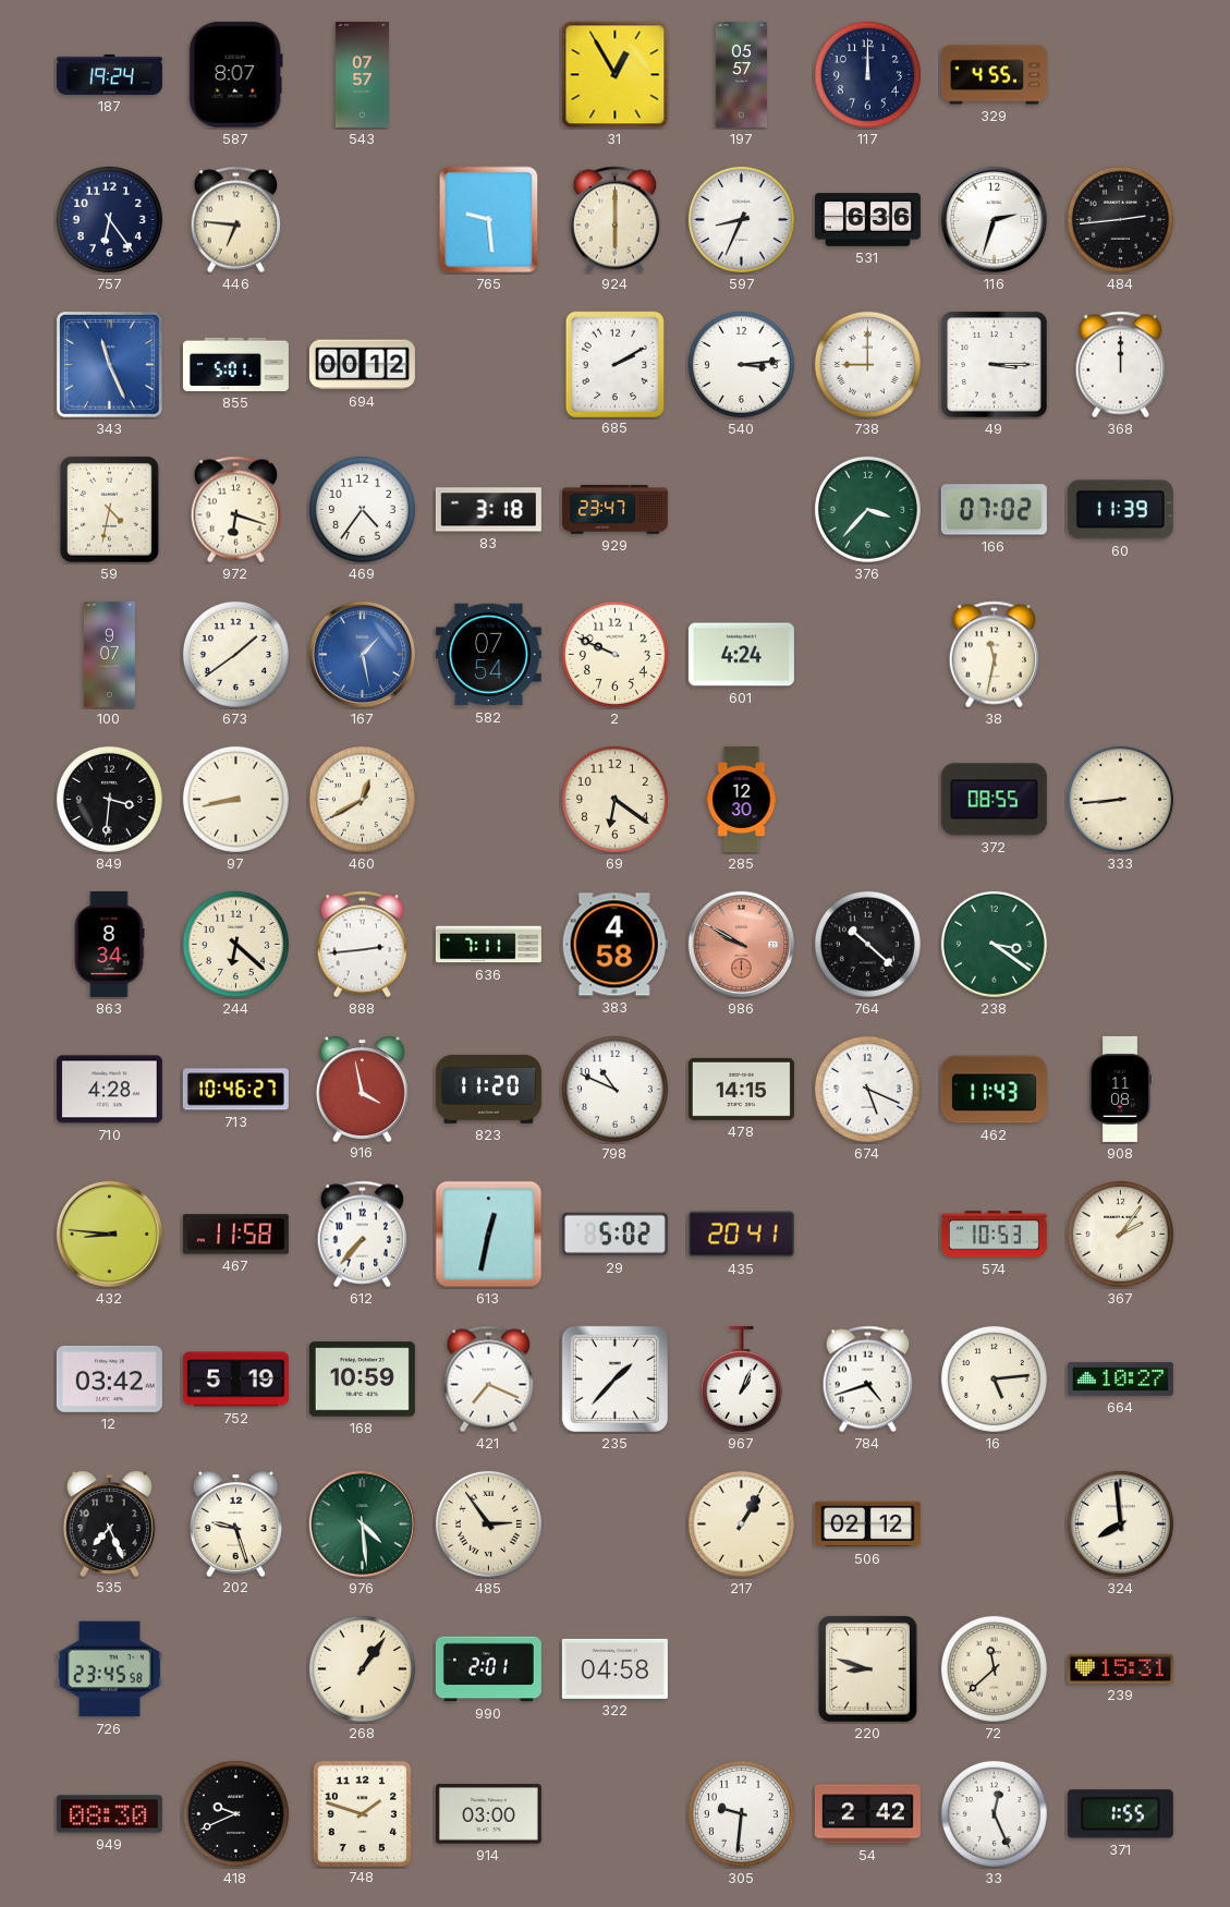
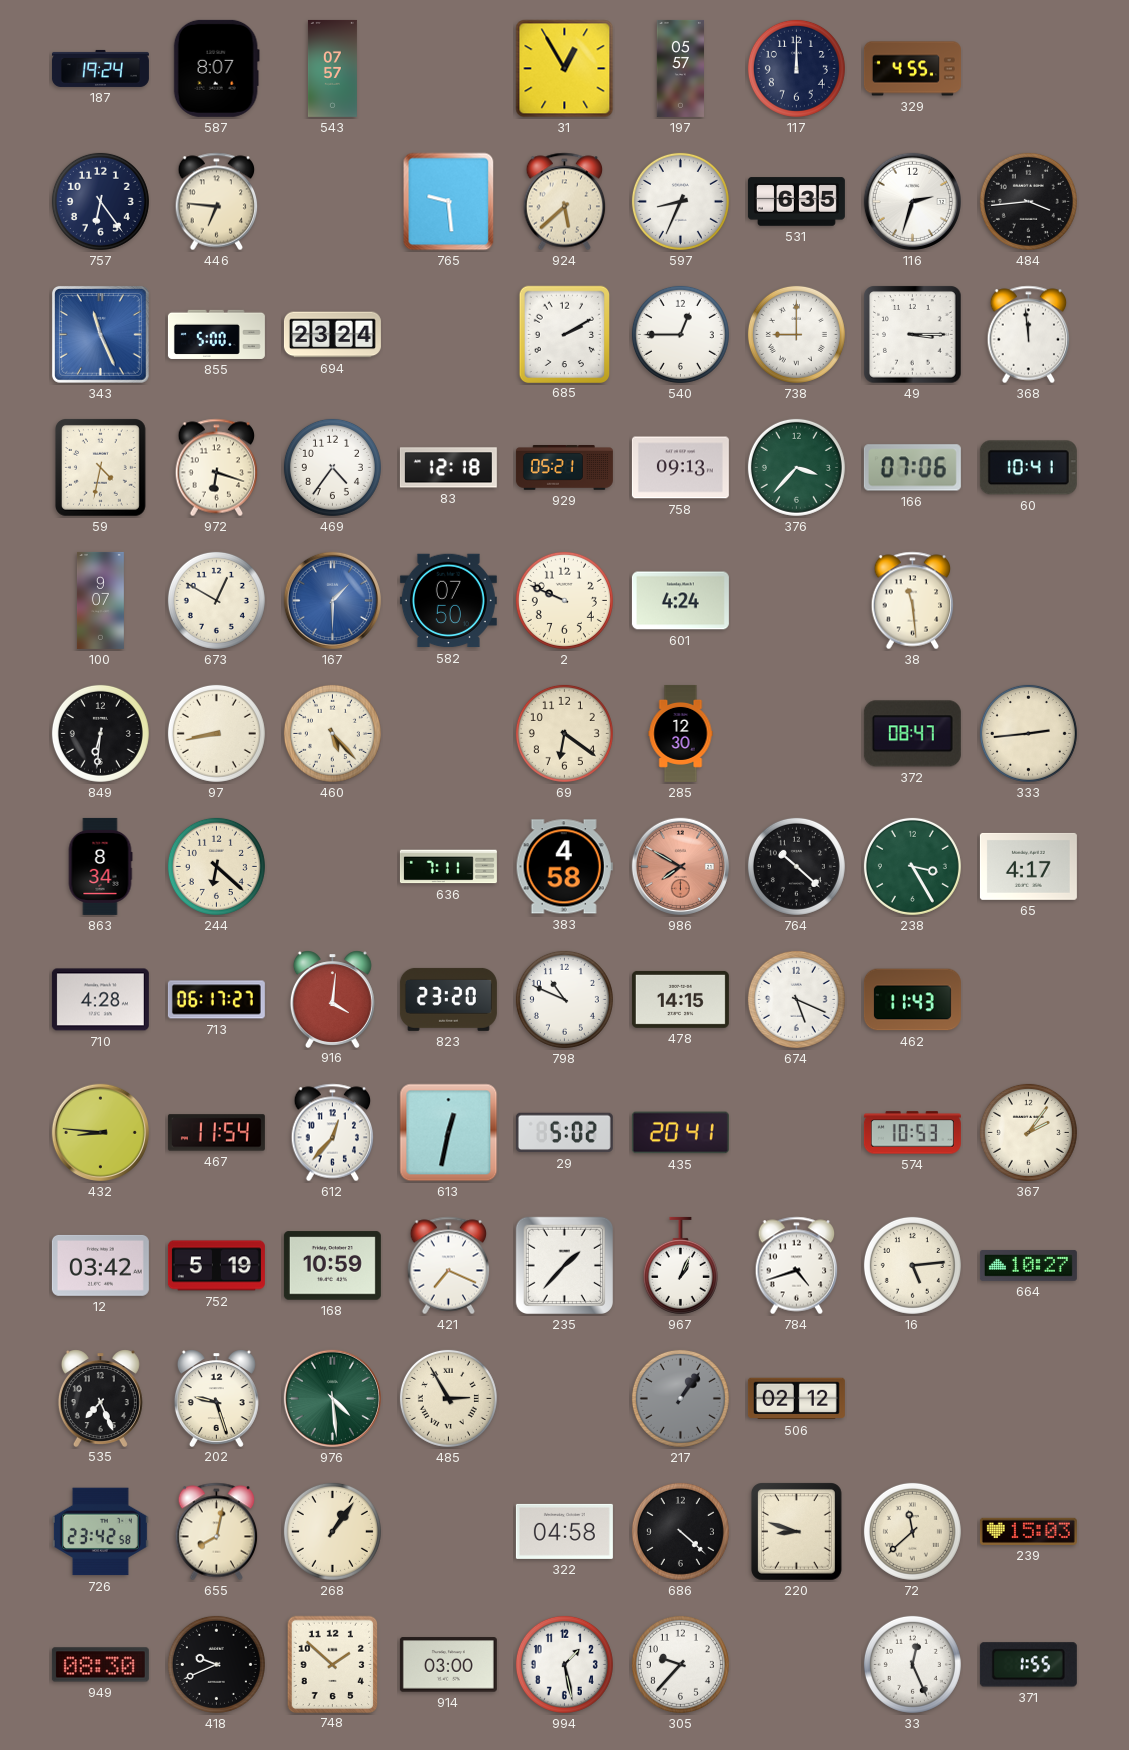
924: 6:00 -> 5:38 (565, 202)
531: 6:36 -> 6:35 (796, 202)
484: 2:44 -> 3:44 (1028, 201)
855: 5:01 -> 5:00 (216, 334)
694: 00:12 -> 23:24 (332, 335)
540: 3:14 -> 12:45 (680, 334)
368: 12:00 -> 11:59 (1029, 335)
83: 3:18 -> 12:18 (448, 468)
929: 23:47 -> 05:21 (564, 468)
758: none -> 09:13 (680, 468)
166: 07:02 -> 07:06 (912, 468)
60: 11:39 -> 10:41 (1028, 468)
673: 1:39 -> 12:50 (216, 600)
167: 1:28 -> 1:30 (332, 600)
582: 07:54 -> 07:50 (448, 601)
38: 11:32 -> 11:29 (913, 601)
849: 3:31 -> 6:31 (100, 733)
460: 12:40 -> 5:23 (332, 733)
372: 08:55 -> 08:47 (912, 734)
333: 8:44 -> 2:44 (1028, 733)
888: 2:44 -> none (363, 945)
986: 9:50 -> 7:50 (680, 866)
238: 3:21 -> 3:25 (912, 866)
65: none -> 4:17 (1028, 866)
713: 10:46 -> 06:17 (216, 1000)
916: 3:58 -> 4:01 (332, 999)
823: 11:20 -> 23:20 (448, 999)
908: 11:08 -> none (1121, 1089)
467: 11:58 -> 11:54 (216, 1133)
612: 7:37 -> 12:37 (333, 1133)
485: 2:54 -> 2:55 (448, 1398)
217: 1:05 -> 1:06 (680, 1398)
217 dial: cream -> grey (680, 1398)
324: 7:59 -> none (1120, 1523)
726: 23:45 -> 23:42 (100, 1532)
655: none -> 8:02 (217, 1532)
990: 2:01 -> none (488, 1669)
686: none -> 4:22 (680, 1531)
239: 15:31 -> 15:03 (1028, 1531)
748: 1:48 -> 1:52 (332, 1664)
994: none -> 1:28 (564, 1664)
305: 9:31 -> 9:37 (680, 1664)
54: 2:42 -> none (867, 1814)
